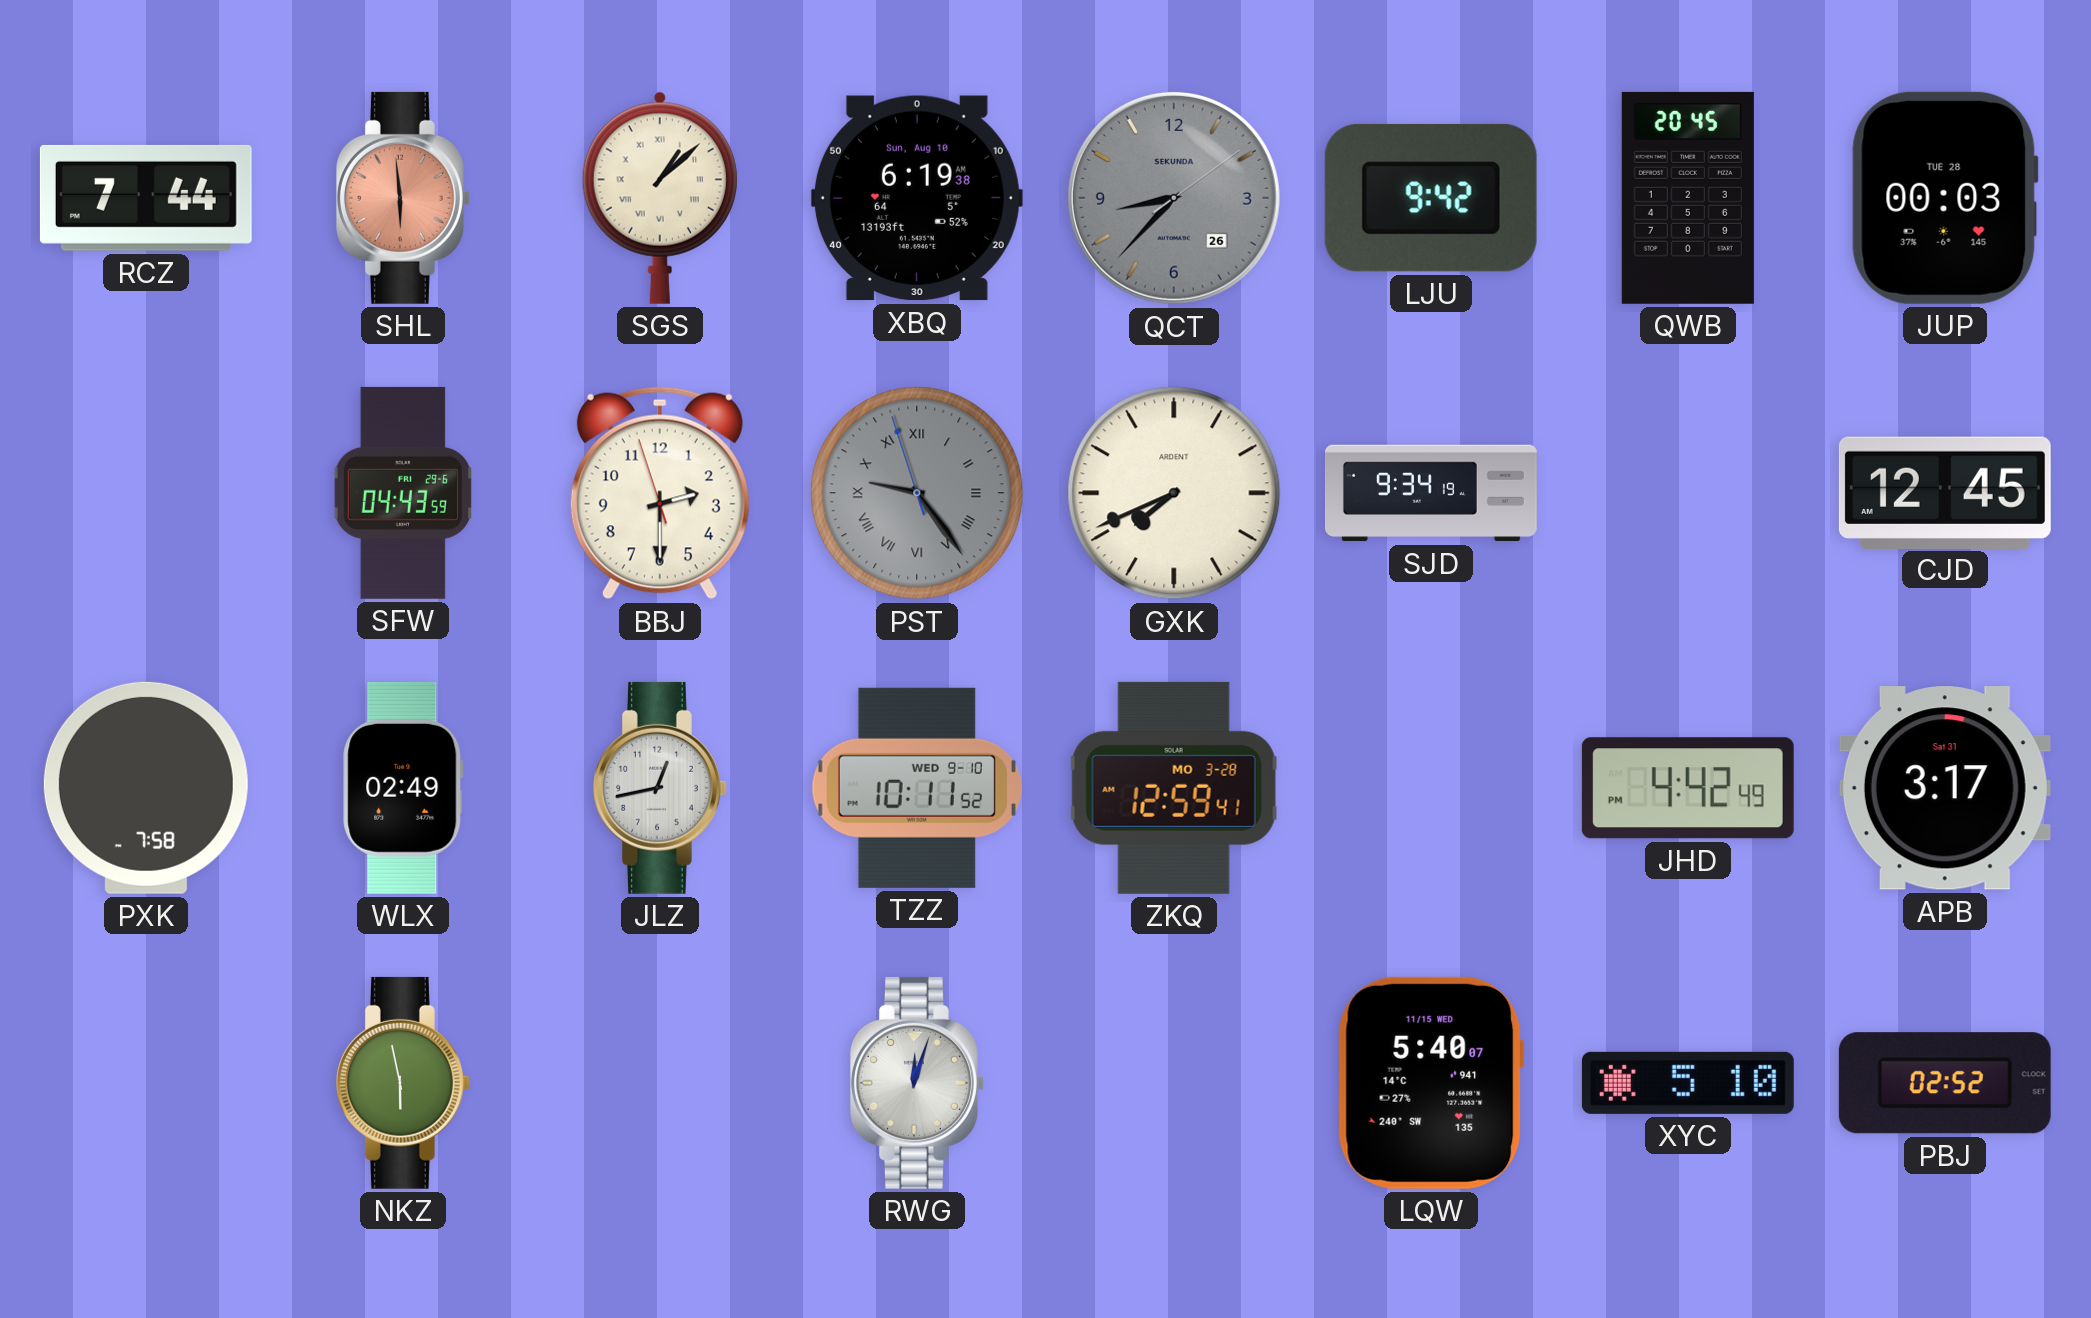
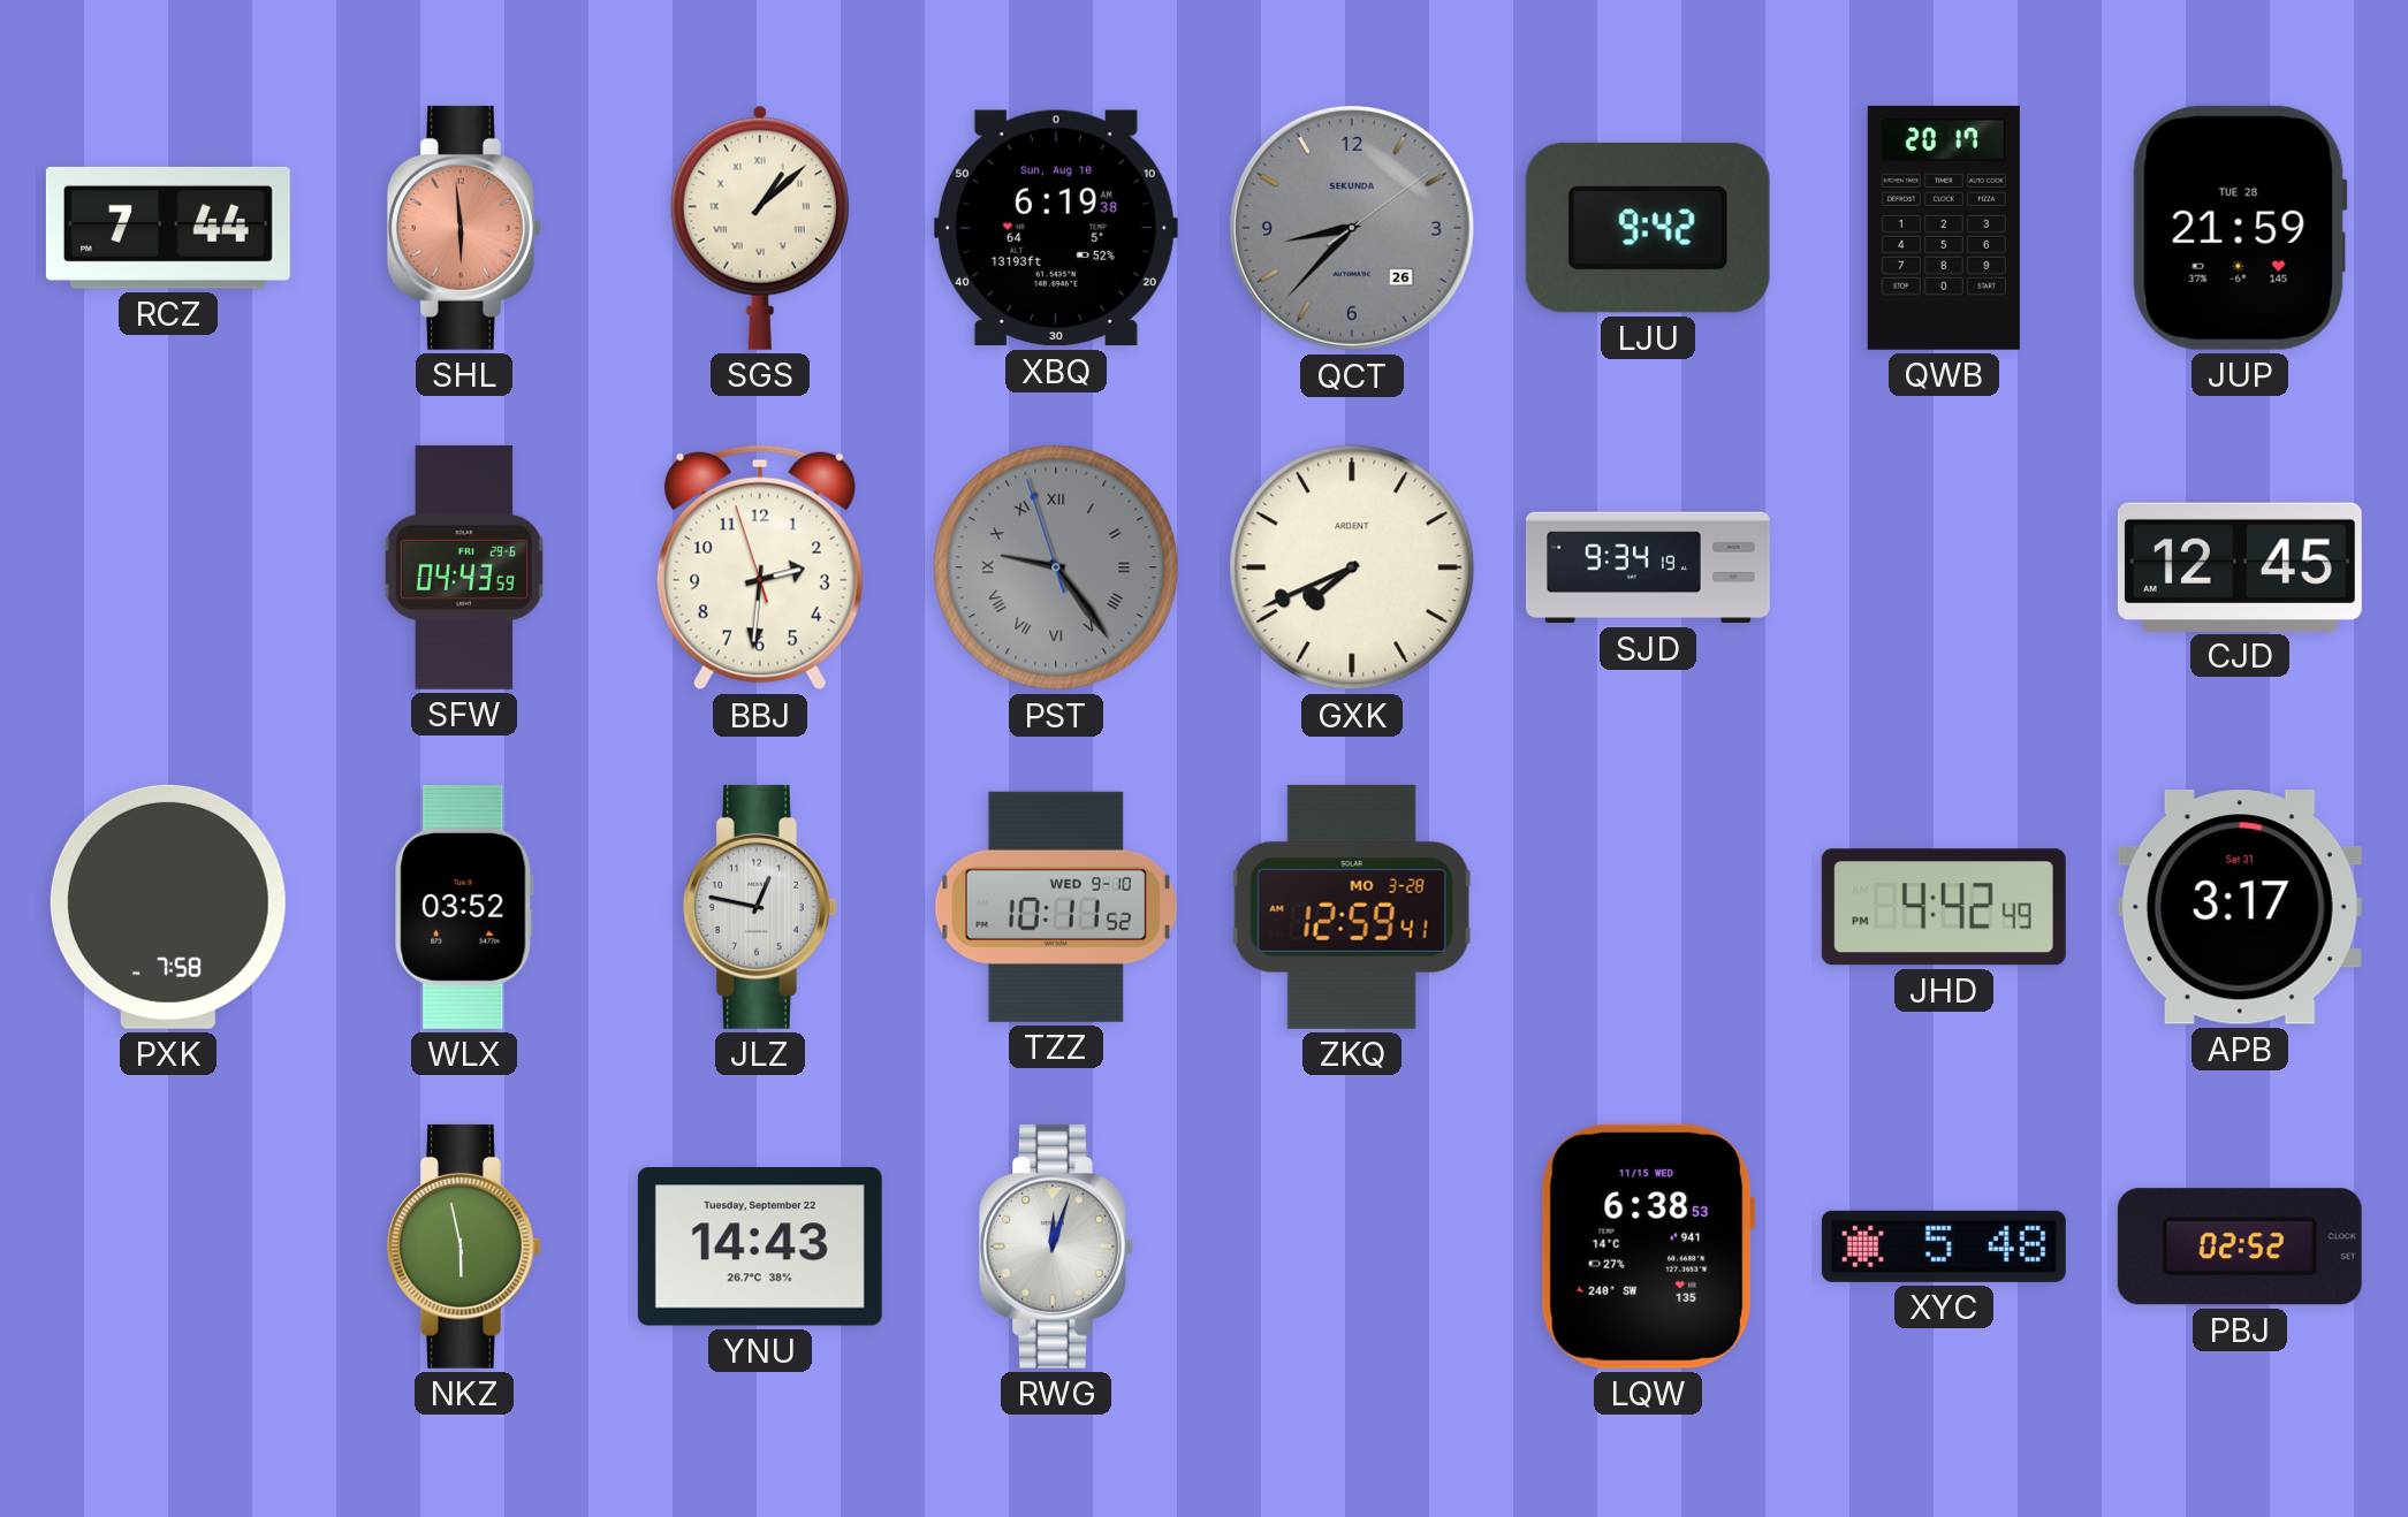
QWB: 20:45 -> 20:17 (1944, 228)
JUP: 00:03 -> 21:59 (2240, 228)
BBJ: 2:29 -> 2:30 (760, 567)
WLX: 02:49 -> 03:52 (464, 907)
JLZ: 12:43 -> 12:47 (760, 907)
YNU: none -> 14:43 (760, 1247)
LQW: 5:40 -> 6:38 (1648, 1247)
XYC: 5:10 -> 5:48 (1944, 1247)
